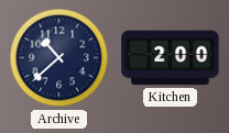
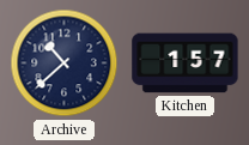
Kitchen: 2:00 -> 1:57 (186, 64)
